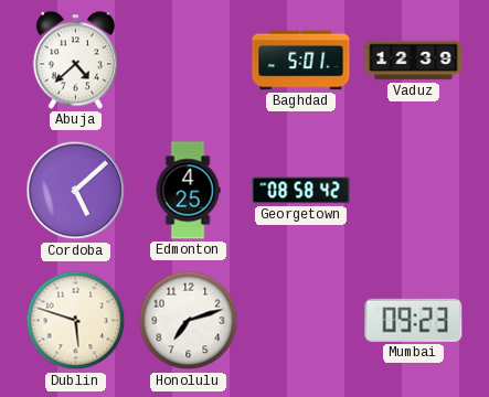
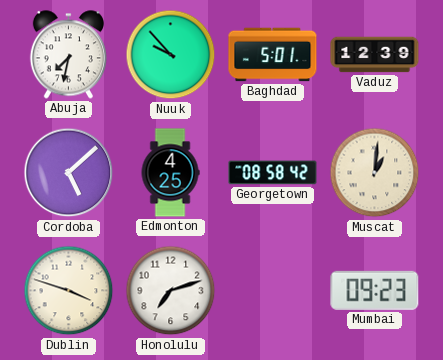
Abuja: 4:38 -> 7:32 (68, 55)
Nuuk: none -> 9:53 (171, 55)
Muscat: none -> 1:01 (375, 173)
Dublin: 5:48 -> 3:48 (69, 291)
